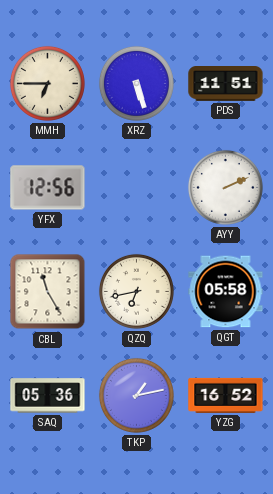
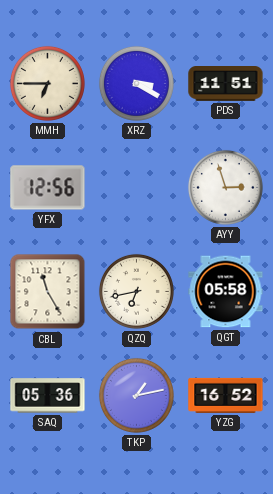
XRZ: 5:27 -> 3:20 (136, 83)
AYY: 2:11 -> 2:57 (225, 187)
